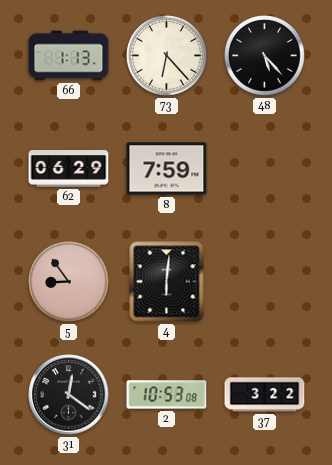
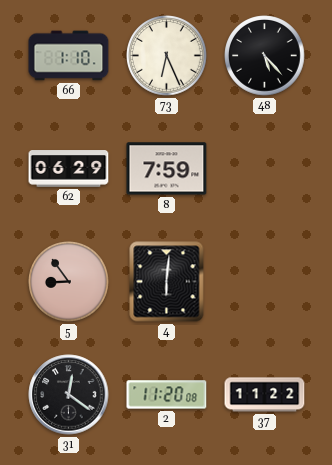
66: 1:13 -> 1:10 (69, 56)
73: 6:23 -> 6:26 (167, 56)
2: 10:53 -> 11:20 (167, 395)
37: 3:22 -> 11:22 (265, 395)
